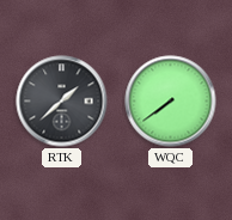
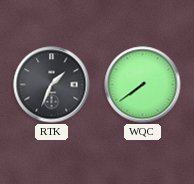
RTK: 1:38 -> 1:34 (52, 85)
